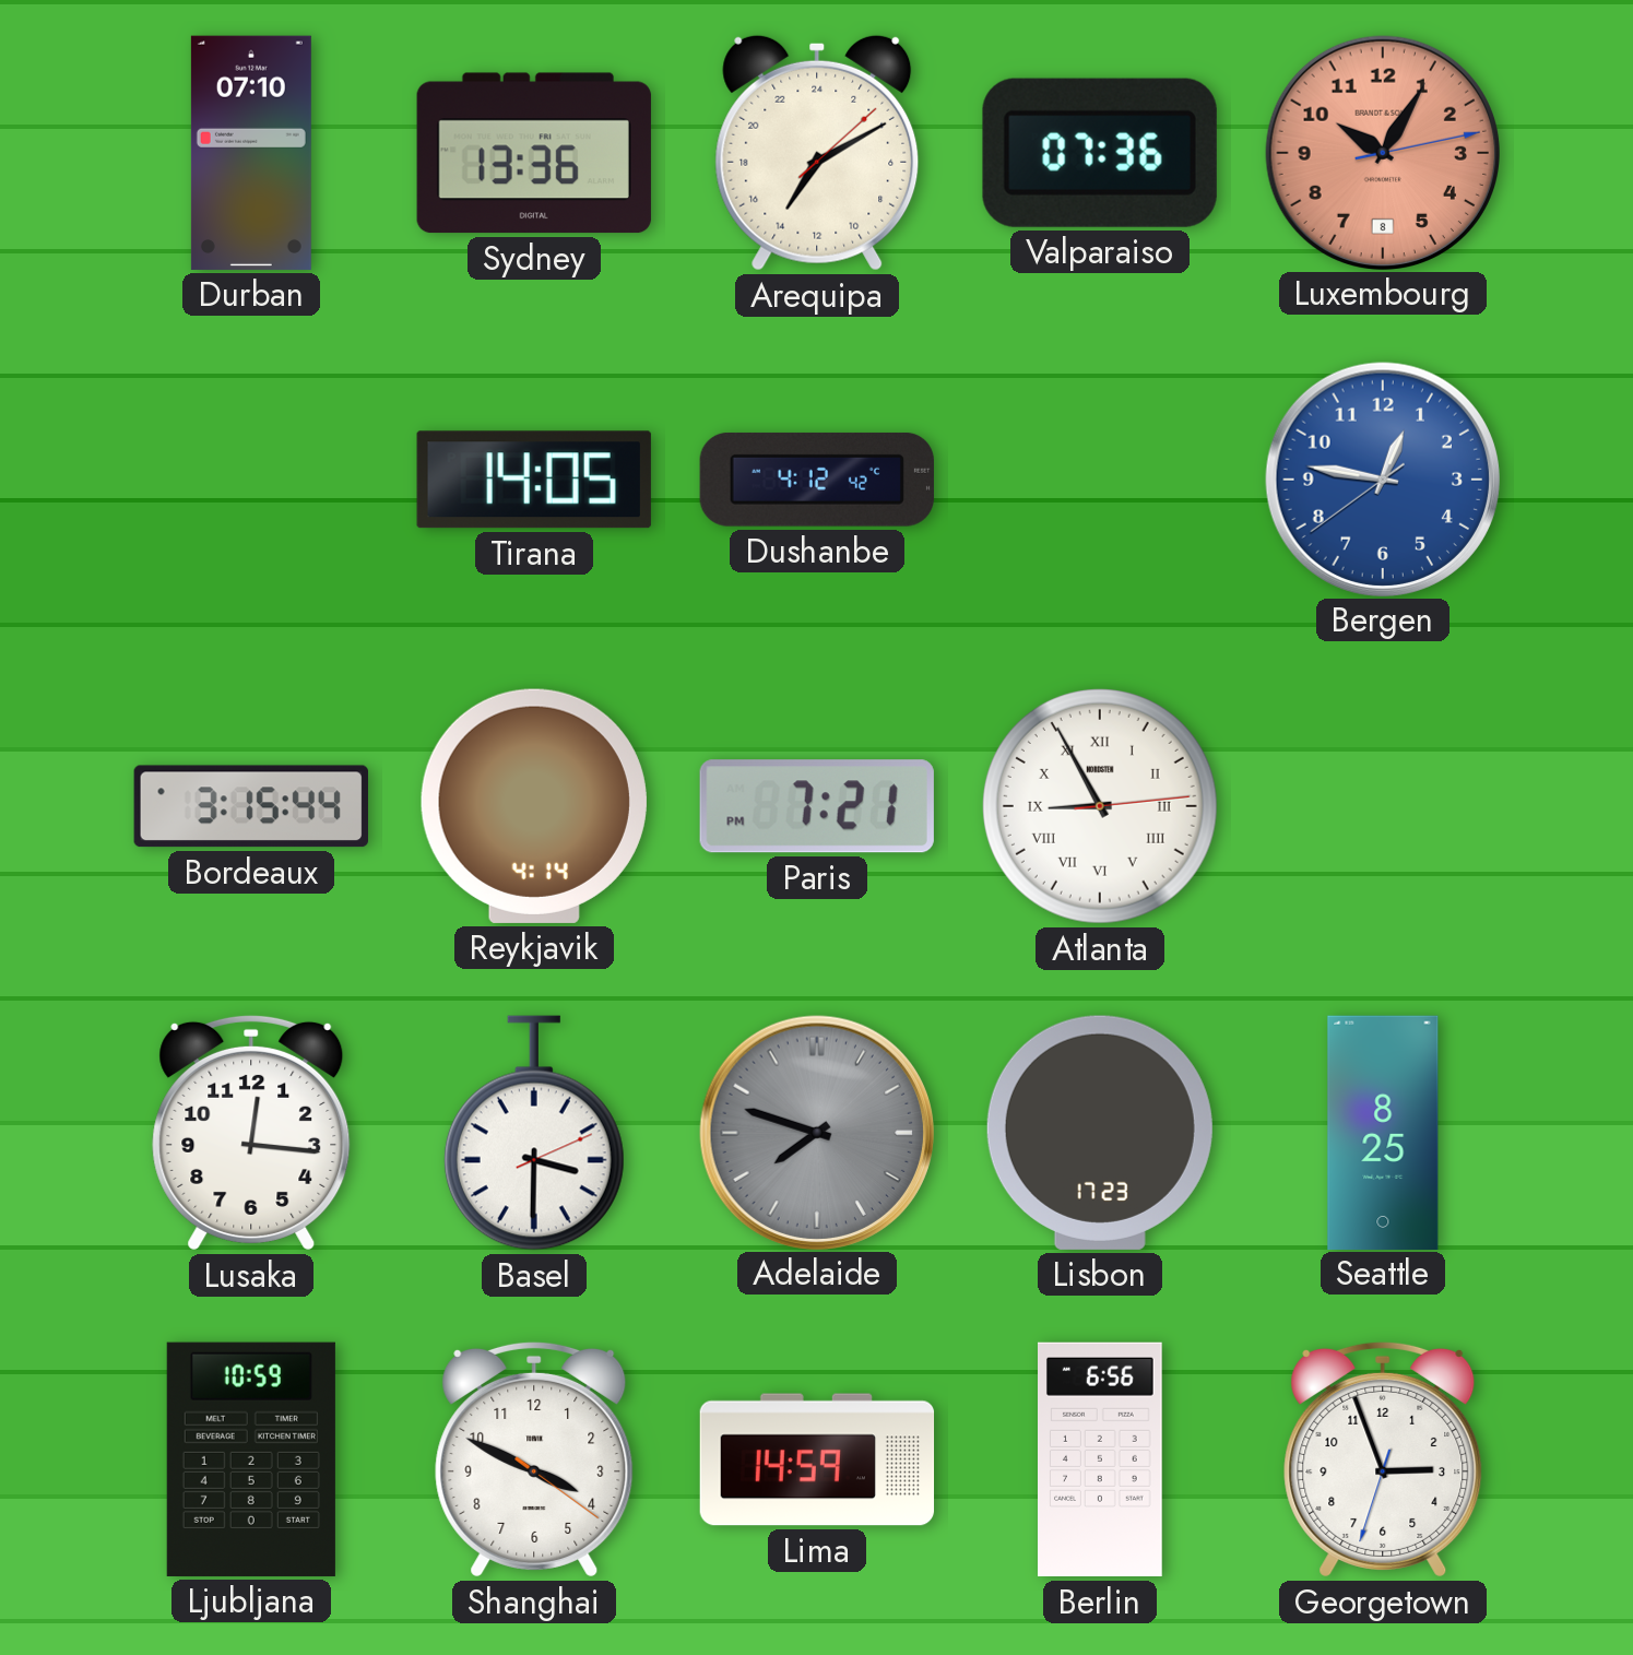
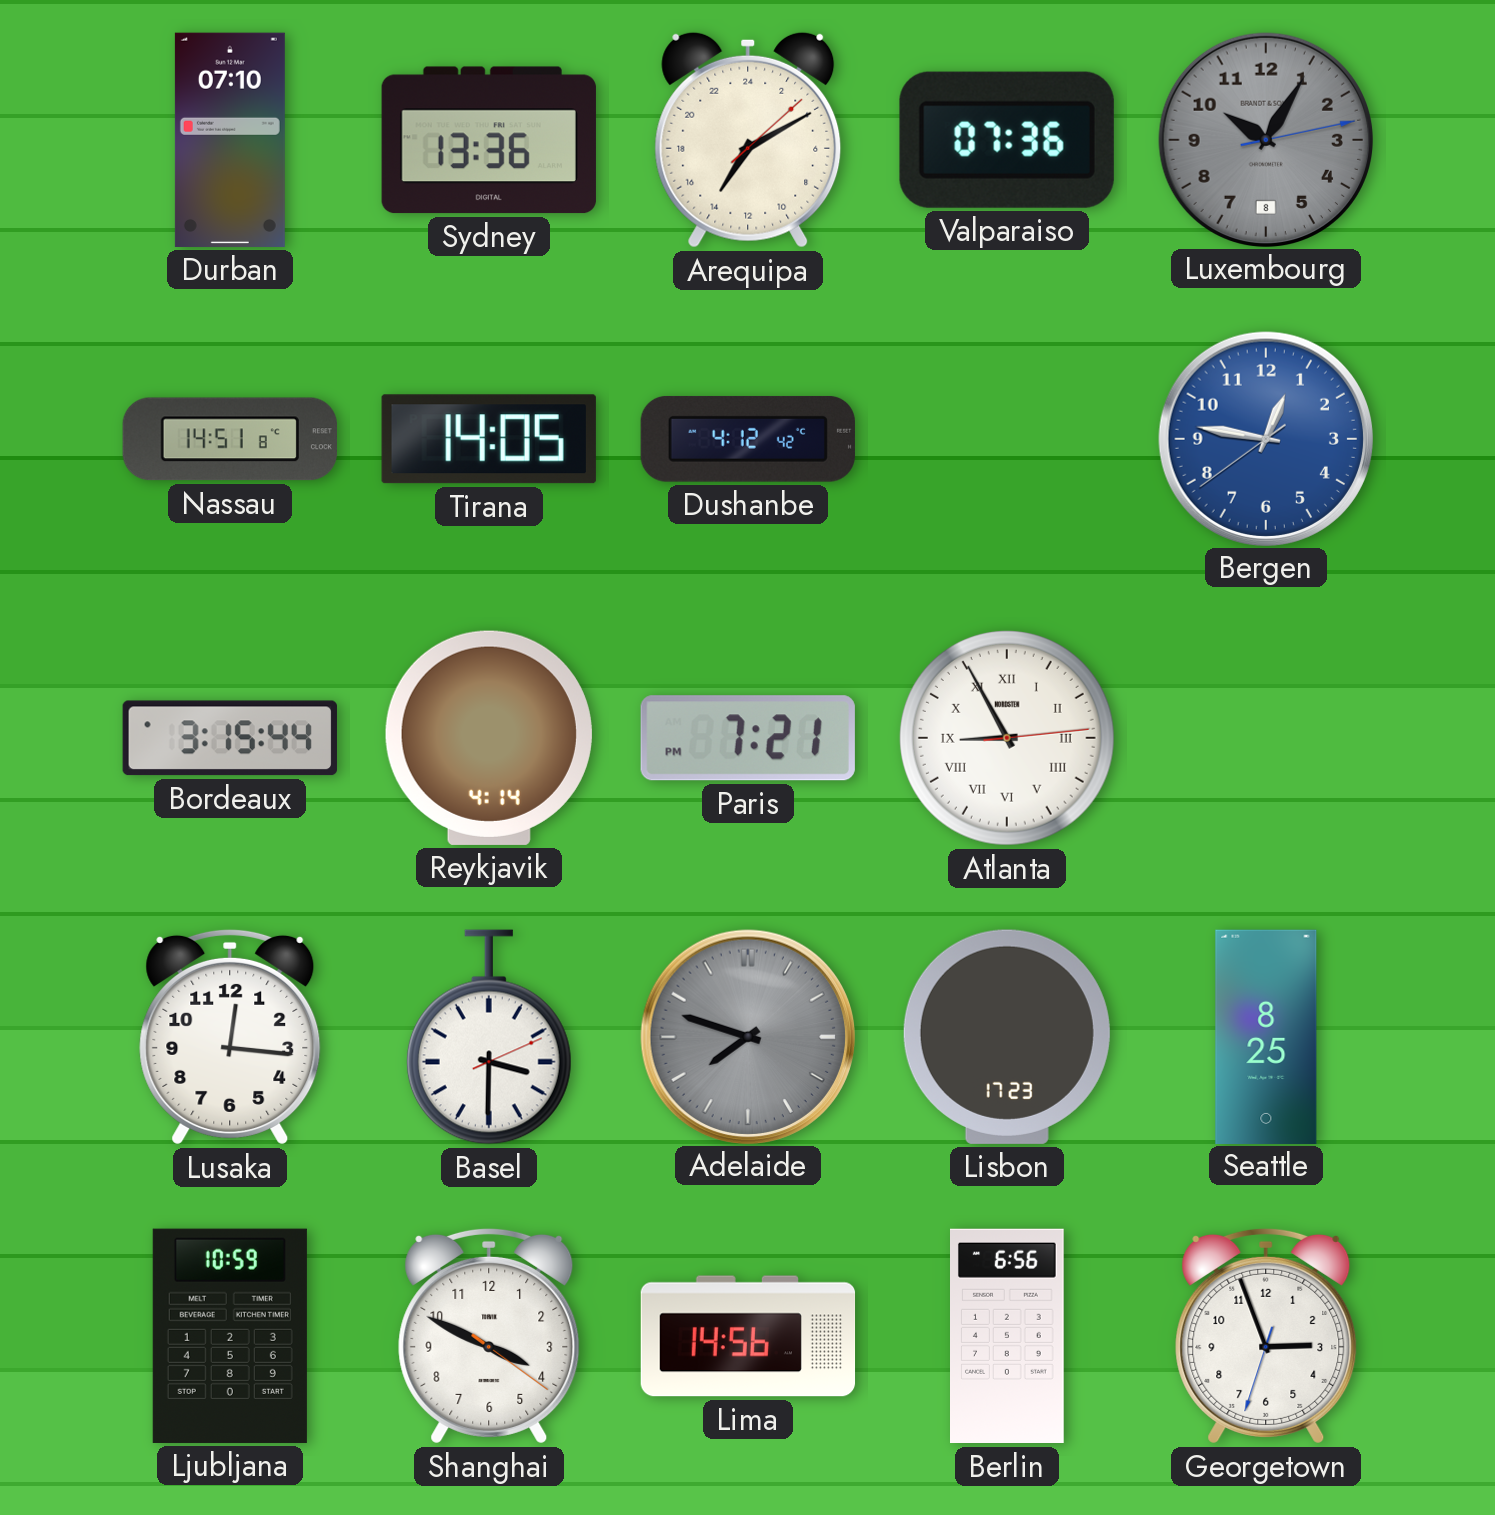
Luxembourg dial: salmon -> grey (1265, 139)
Nassau: none -> 14:51 (230, 439)
Lima: 14:59 -> 14:56 (748, 1336)
